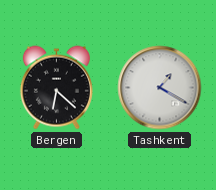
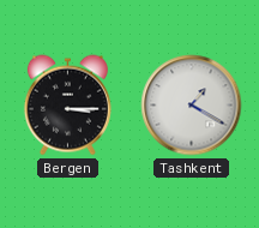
Bergen: 6:22 -> 3:15 (67, 106)
